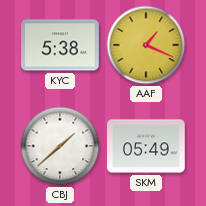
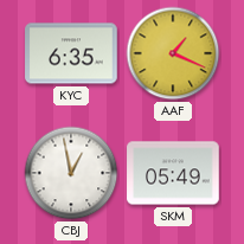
KYC: 5:38 -> 6:35 (71, 53)
CBJ: 1:38 -> 12:58 (71, 173)
